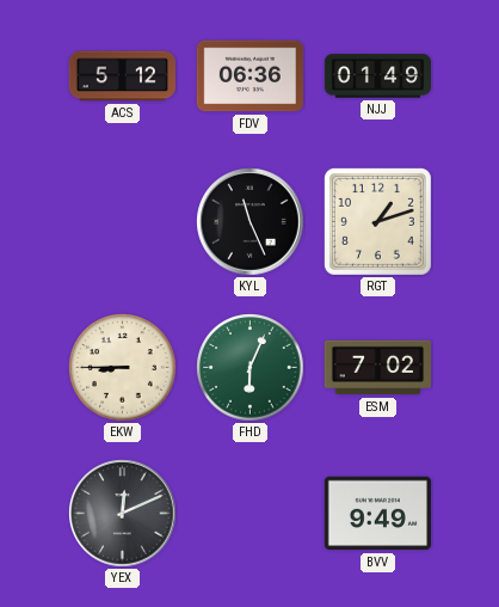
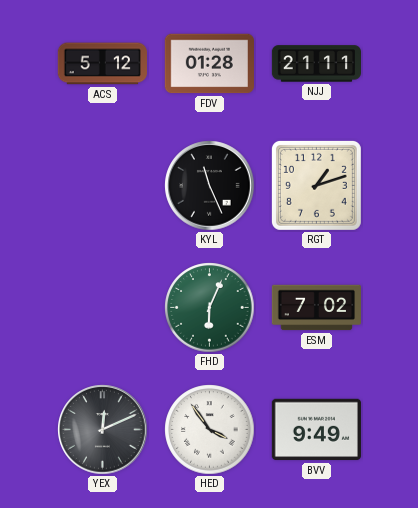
FDV: 06:36 -> 01:28 (209, 64)
NJJ: 01:49 -> 21:11 (317, 64)
EKW: 8:45 -> none (123, 368)
HED: none -> 3:54 (210, 430)
